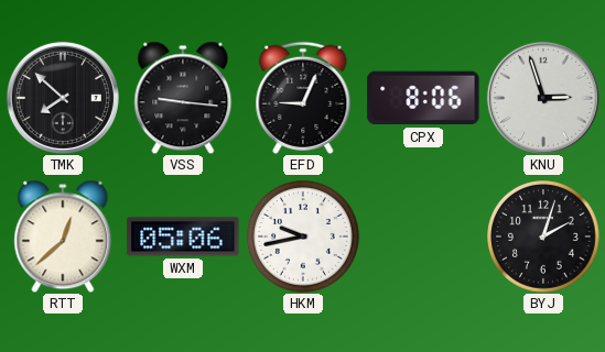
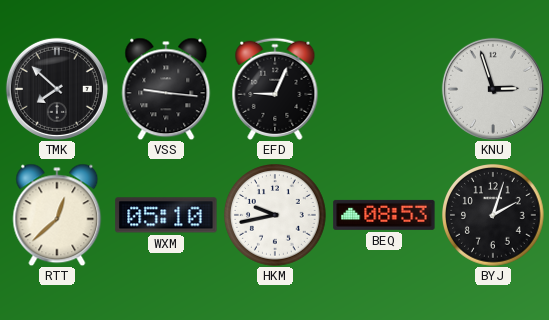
CPX: 8:06 -> none (423, 98)
WXM: 05:06 -> 05:10 (166, 215)
BEQ: none -> 08:53 (384, 215)
